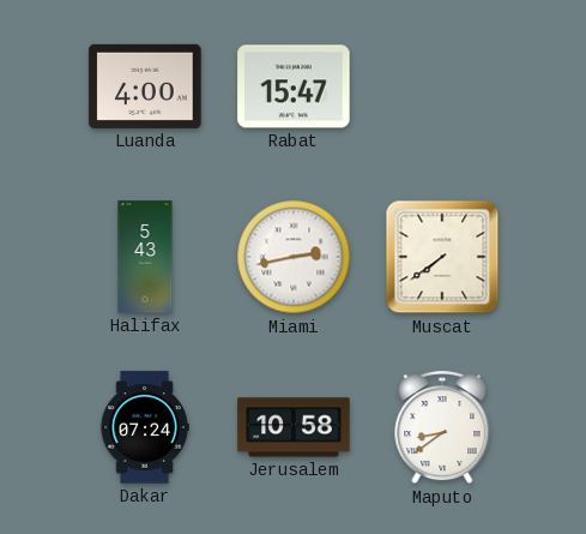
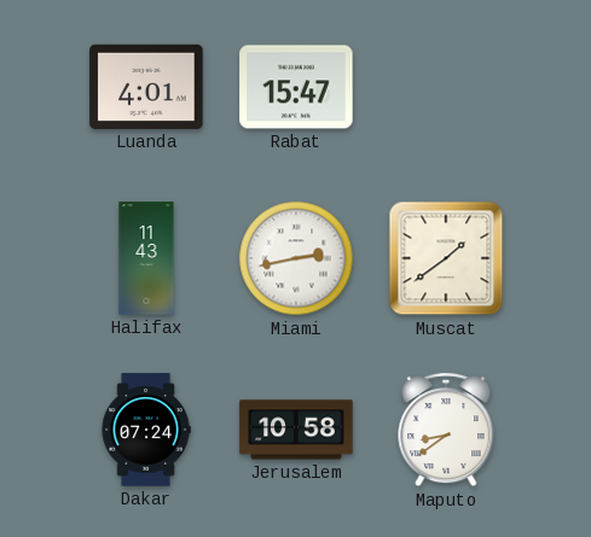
Luanda: 4:00 -> 4:01 (146, 87)
Halifax: 5:43 -> 11:43 (146, 258)
Muscat: 7:39 -> 1:39 (446, 258)
